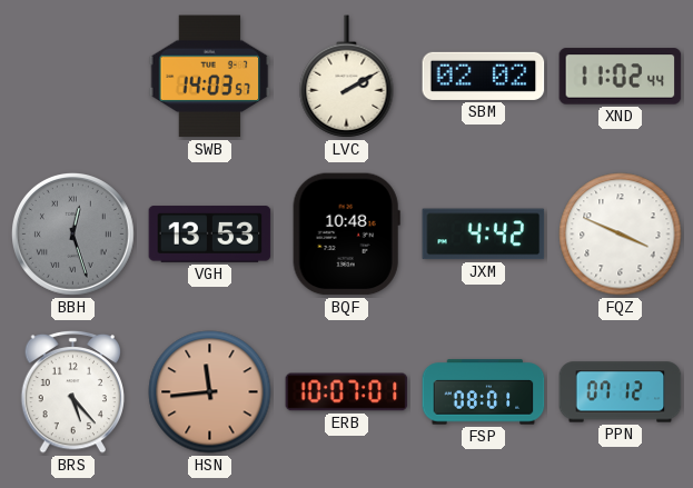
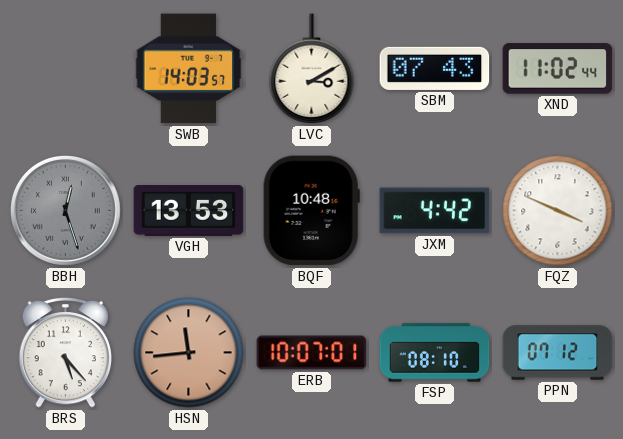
LVC: 2:10 -> 3:10 (312, 69)
SBM: 02:02 -> 07:43 (435, 68)
FSP: 08:01 -> 08:10 (435, 353)
